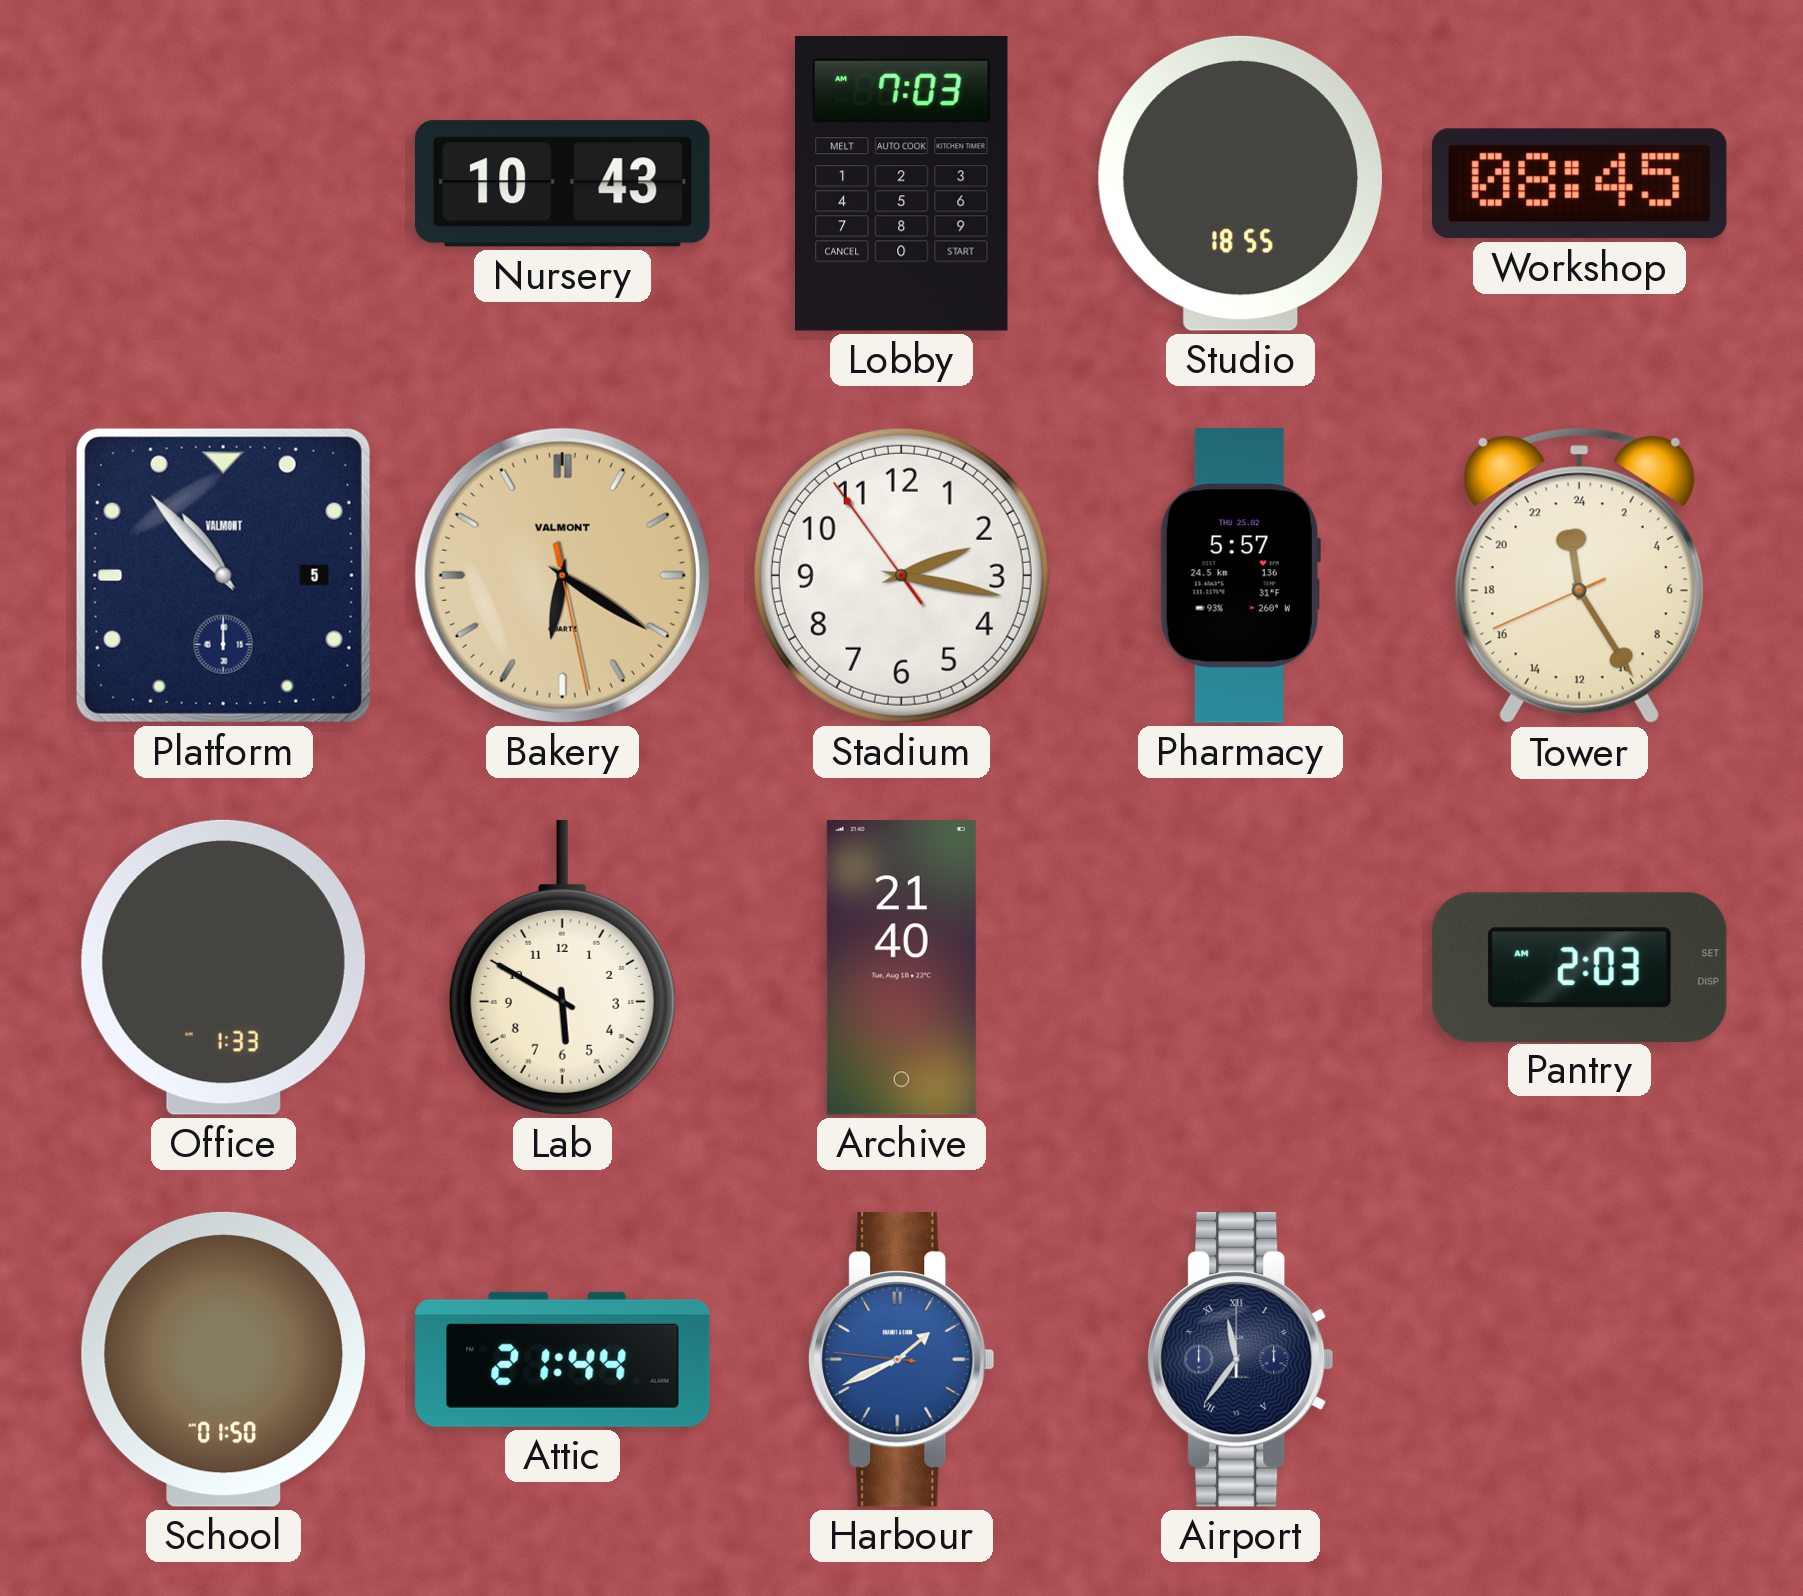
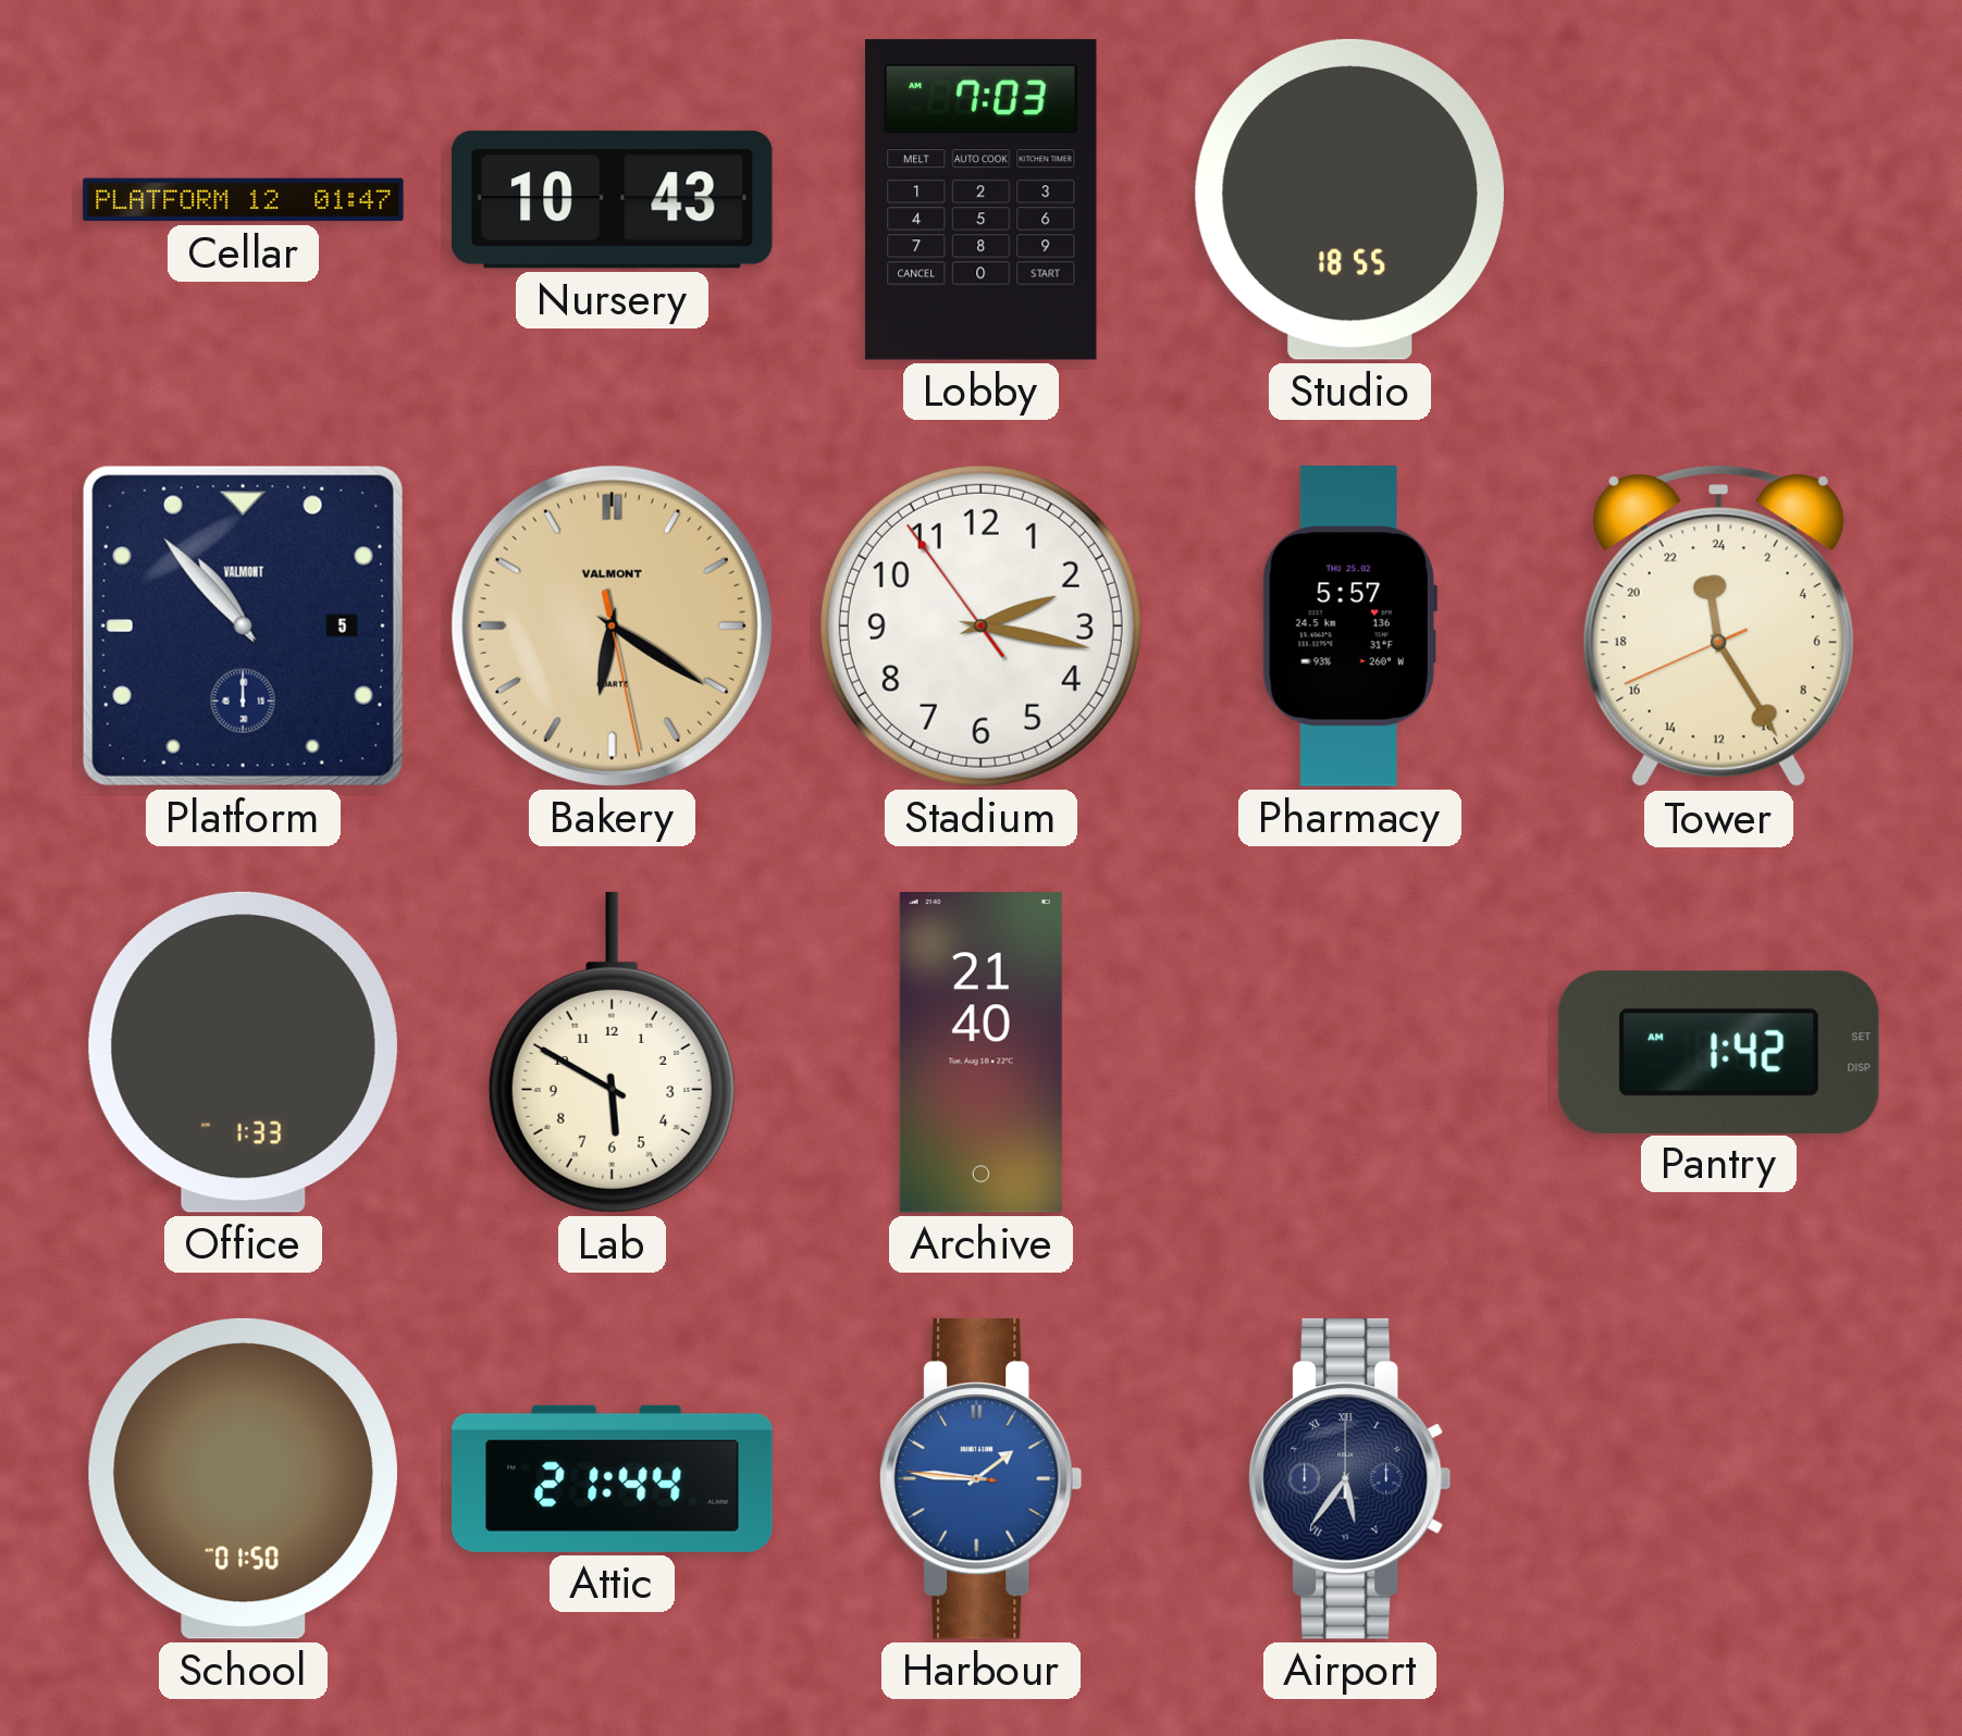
Cellar: none -> 01:47 (244, 200)
Workshop: 08:45 -> none (1579, 184)
Pantry: 2:03 -> 1:42 (1718, 1052)
Harbour: 1:40 -> 1:45 (982, 1478)
Airport: 11:36 -> 5:36 (1350, 1478)
